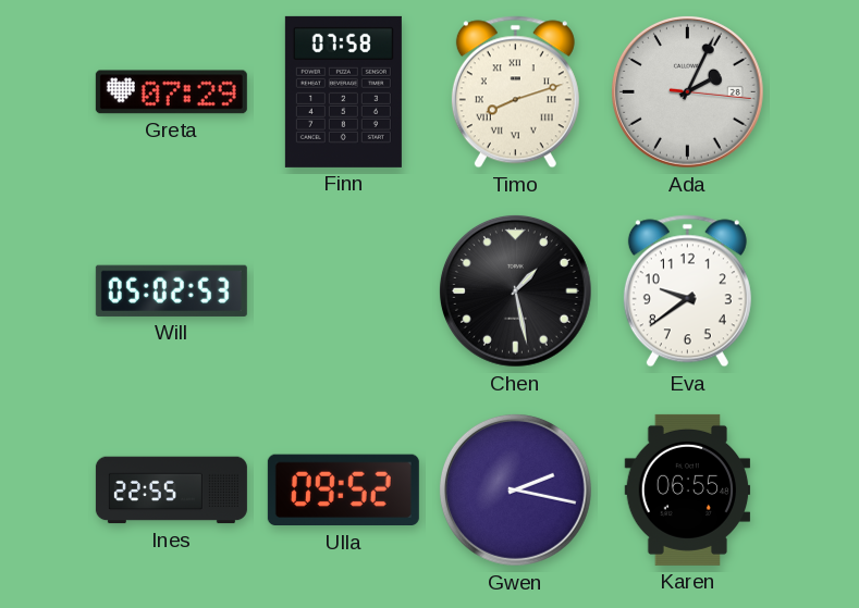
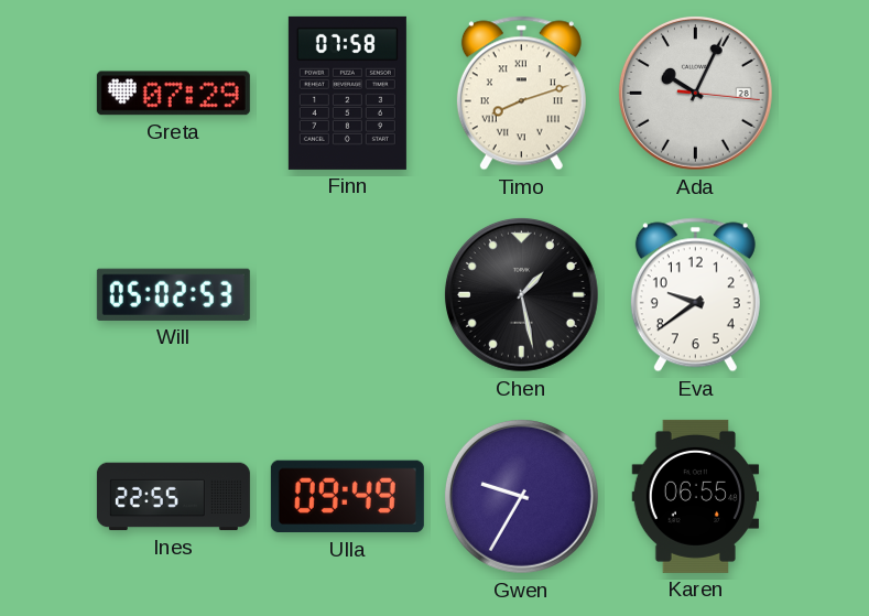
Ada: 2:04 -> 10:04 (695, 93)
Ulla: 09:52 -> 09:49 (347, 497)
Gwen: 2:17 -> 9:35 (521, 496)
